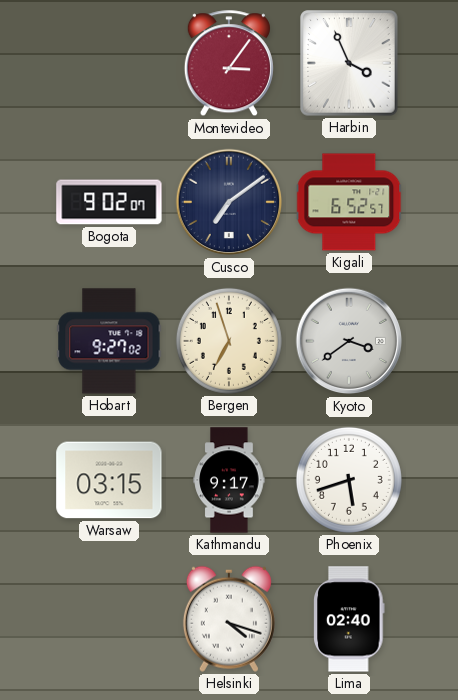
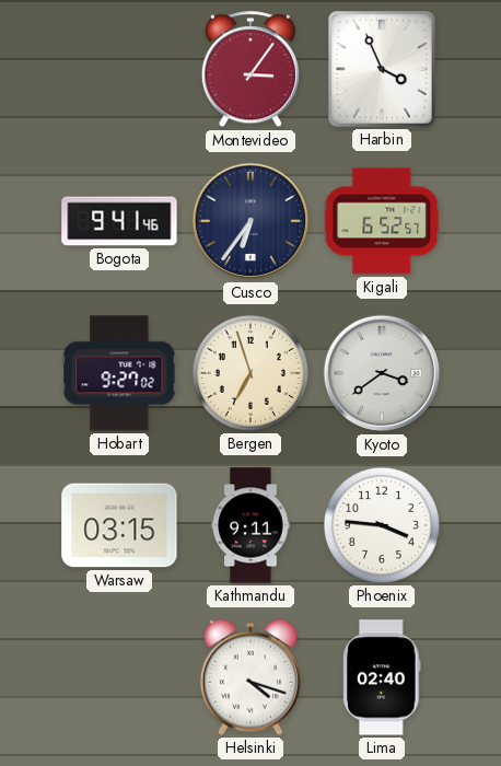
Bogota: 9:02 -> 9:41 (119, 221)
Cusco: 7:09 -> 6:36 (250, 221)
Kathmandu: 9:17 -> 9:11 (250, 525)
Phoenix: 5:42 -> 3:46 (382, 525)
